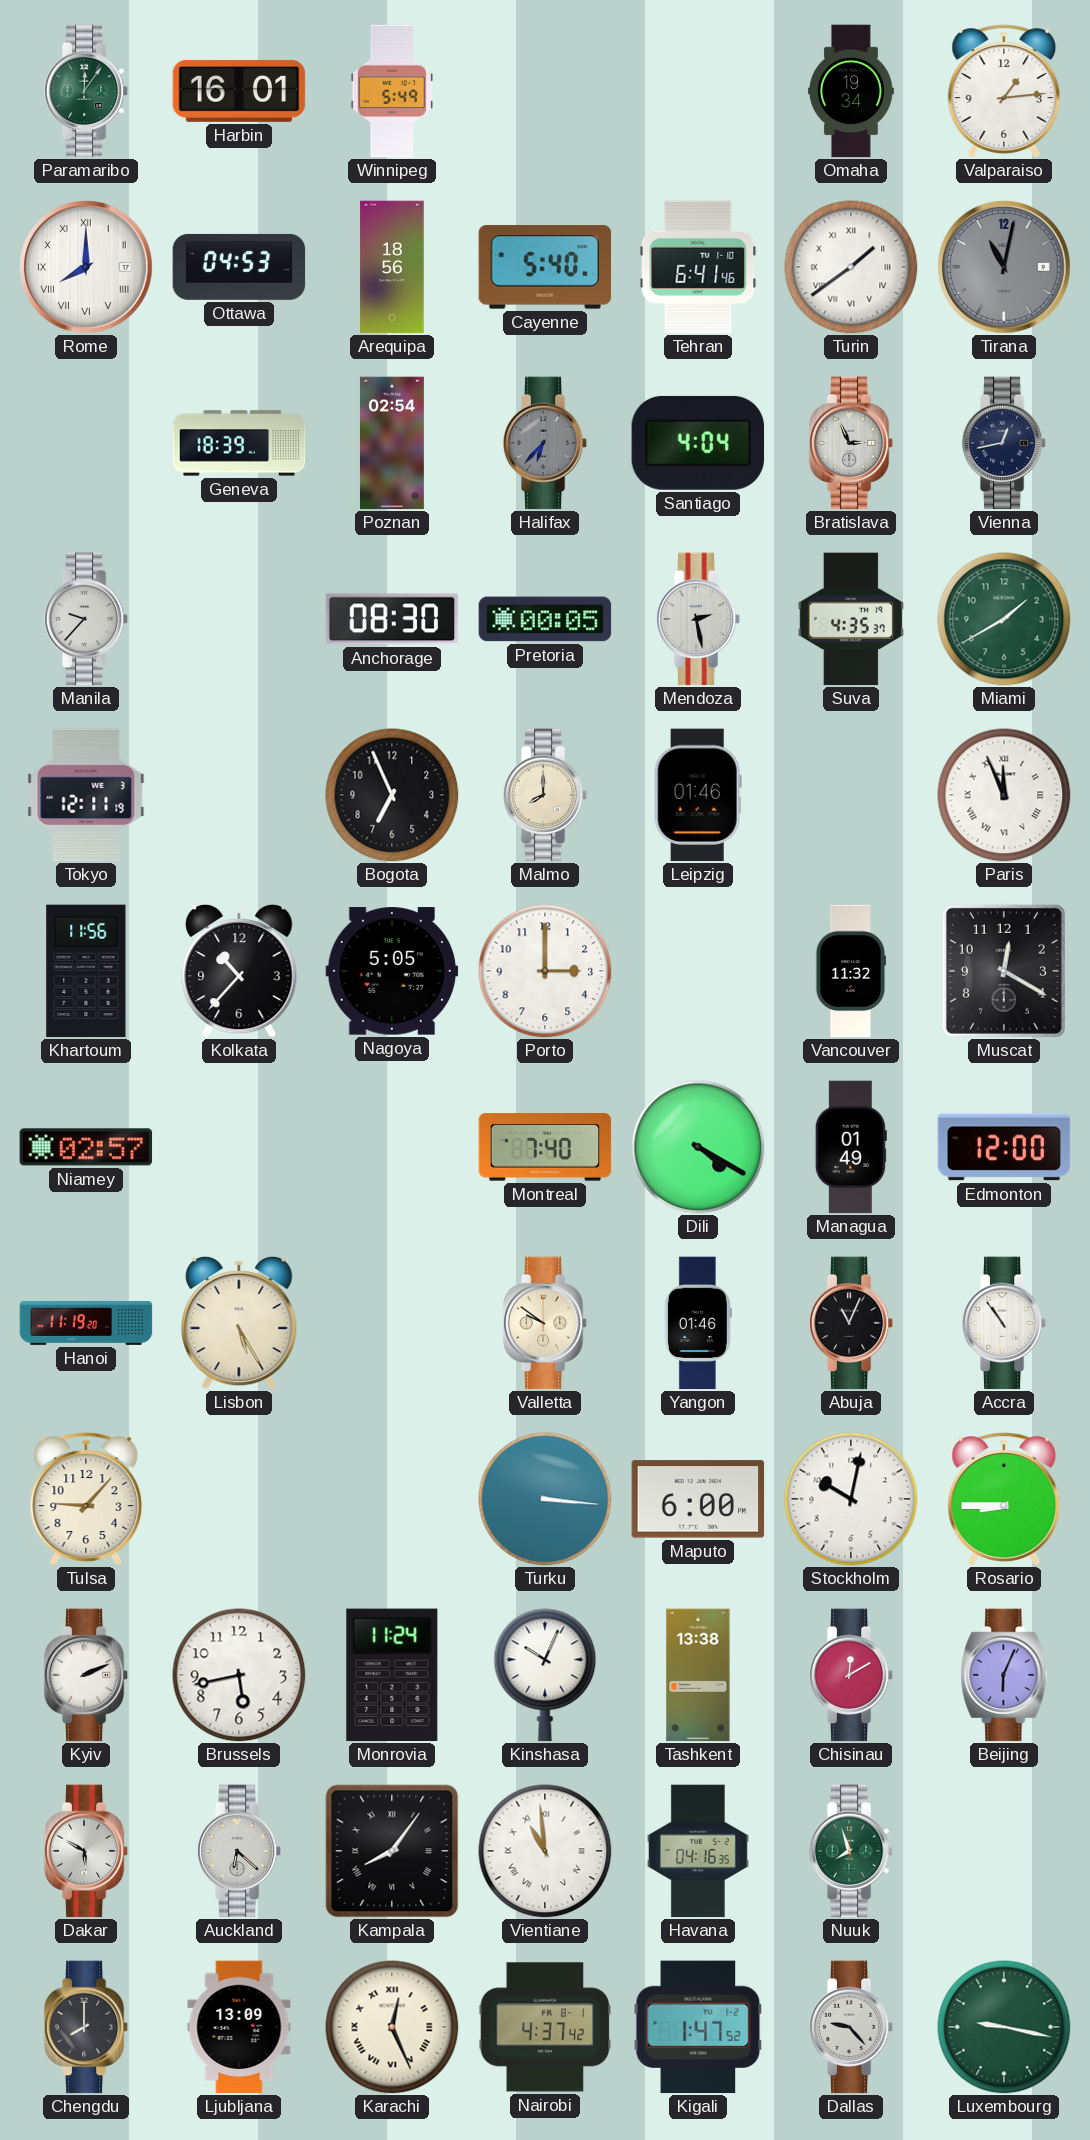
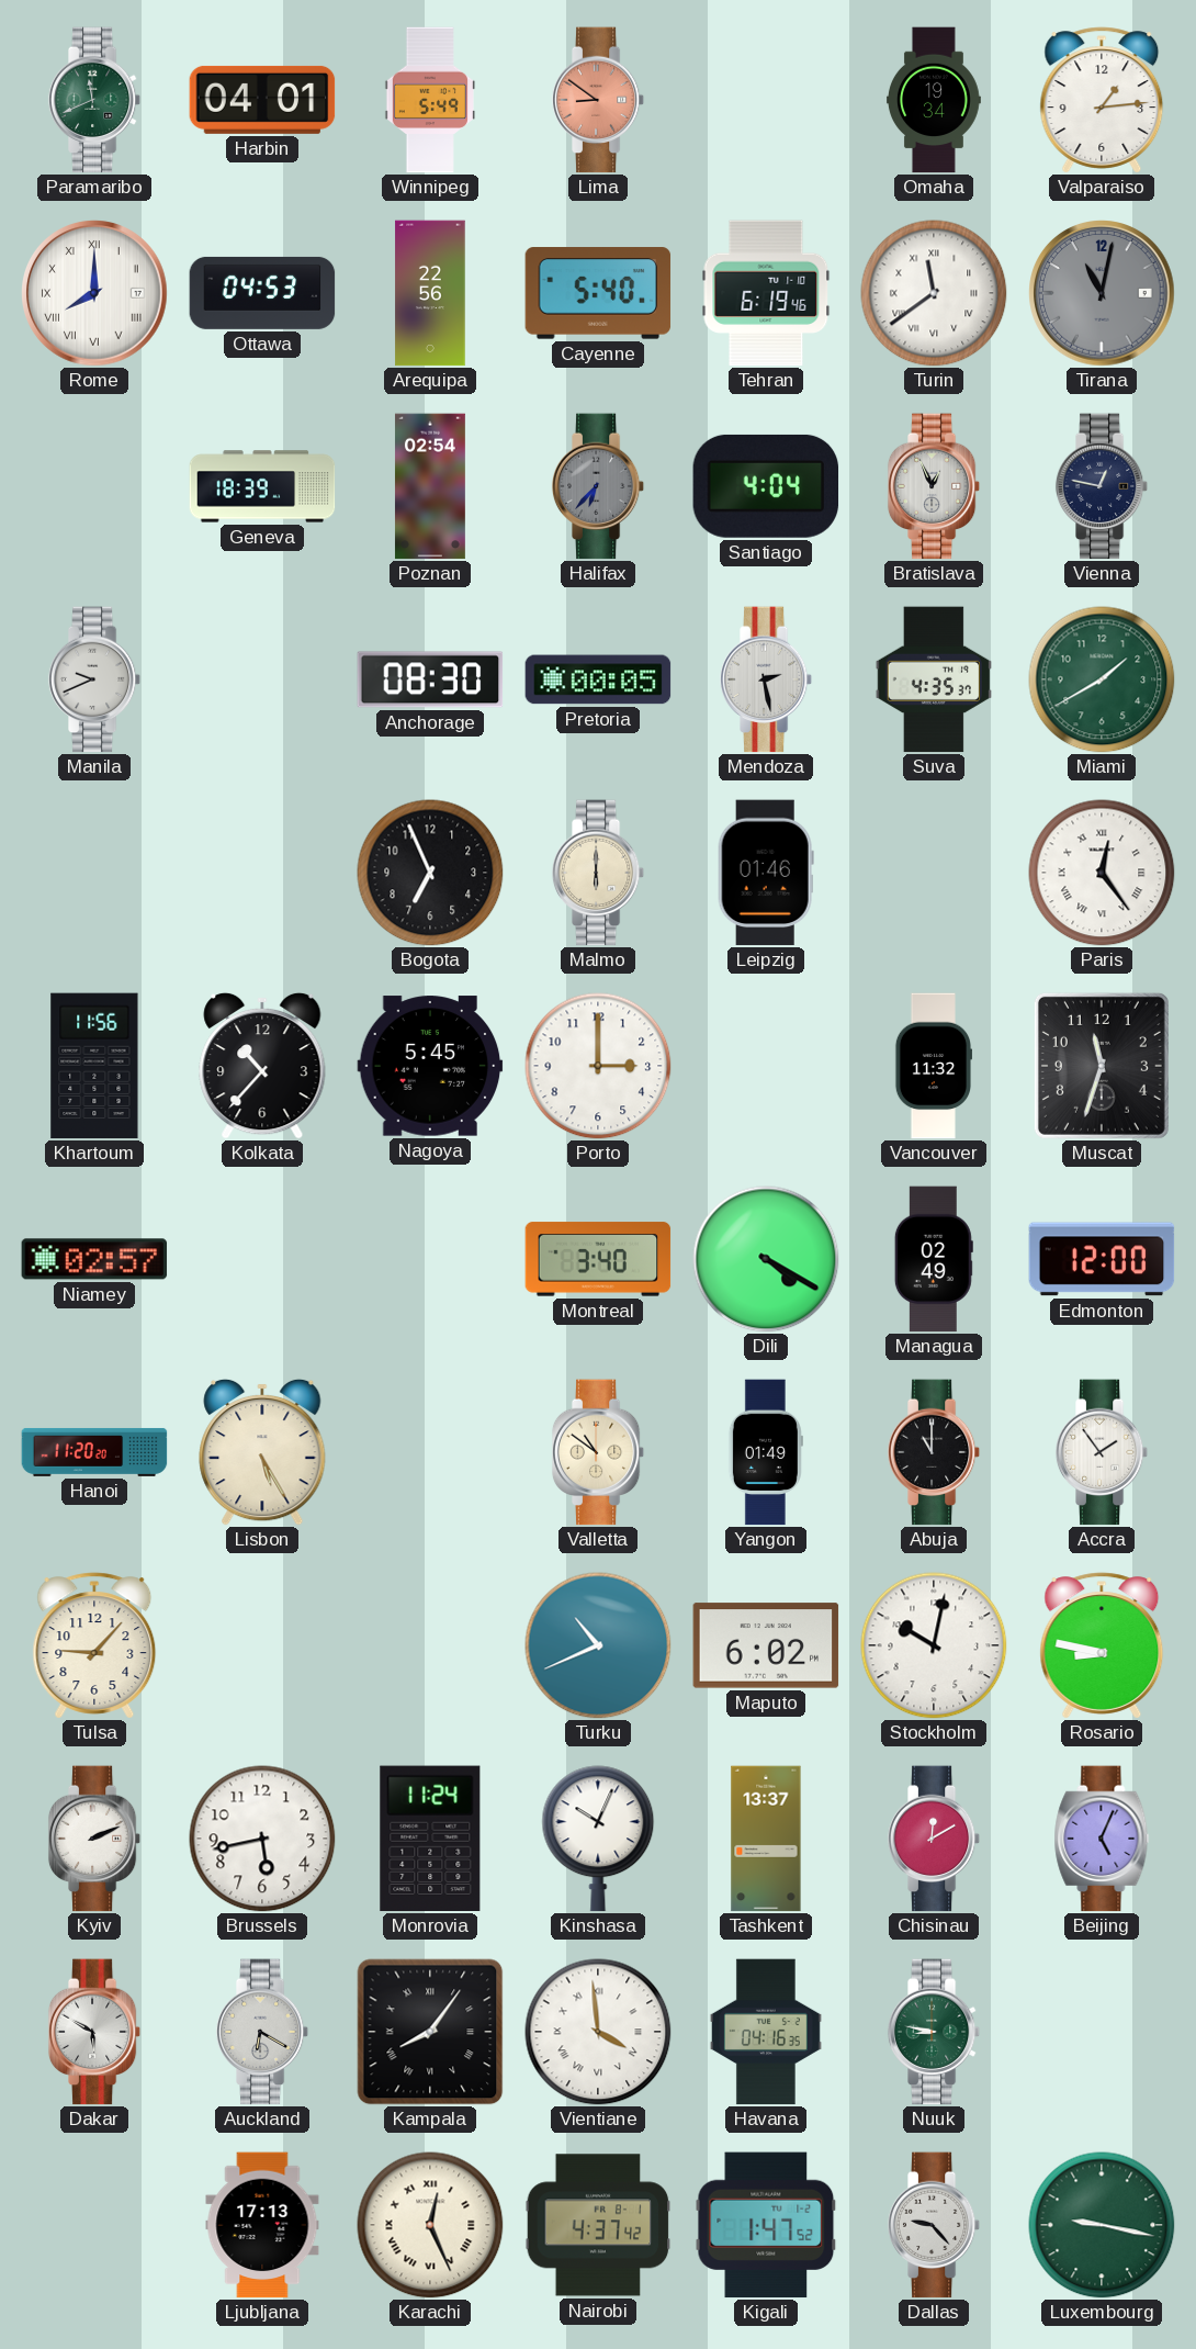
Paramaribo: 12:06 -> 11:41 (94, 100)
Harbin: 16:01 -> 04:01 (262, 100)
Lima: none -> 8:51 (598, 100)
Arequipa: 18:56 -> 22:56 (430, 293)
Tehran: 6:41 -> 6:19 (766, 293)
Turin: 1:39 -> 11:39 (934, 293)
Bratislava: 2:56 -> 12:56 (934, 486)
Vienna: 12:43 -> 12:47 (1102, 486)
Manila: 9:37 -> 9:41 (94, 679)
Tokyo: 12:11 -> none (86, 795)
Malmo: 8:00 -> 6:00 (598, 873)
Paris: 11:56 -> 12:24 (1102, 873)
Nagoya: 5:05 -> 5:45 (430, 1066)
Muscat: 12:20 -> 11:33 (1102, 1066)
Montreal: 7:40 -> 3:40 (598, 1259)
Managua: 01:49 -> 02:49 (934, 1259)
Hanoi: 11:19 -> 11:20 (94, 1452)
Valletta: 9:51 -> 10:51 (598, 1452)
Yangon: 01:46 -> 01:49 (766, 1452)
Abuja: 11:04 -> 11:00 (934, 1452)
Accra: 10:54 -> 1:54 (1102, 1452)
Turku: 3:16 -> 10:41 (598, 1645)
Maputo: 6:00 -> 6:02 (766, 1645)
Rosario: 8:45 -> 8:47 (1102, 1645)
Tashkent: 13:38 -> 13:37 (766, 1839)
Beijing: 6:04 -> 5:04 (1102, 1839)
Auckland: 6:22 -> 6:20 (262, 2032)
Vientiane: 10:59 -> 3:59 (598, 2032)
Nuuk: 7:57 -> 8:47 (934, 2032)
Chengdu: 8:00 -> none (86, 2027)
Ljubljana: 13:09 -> 17:13 (262, 2225)
